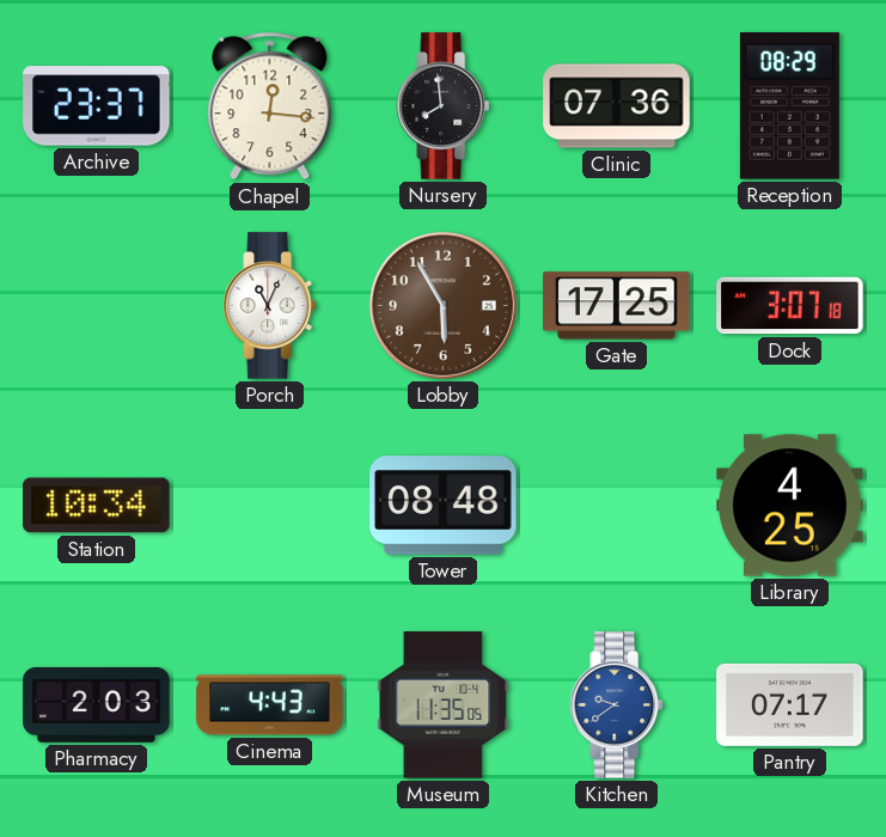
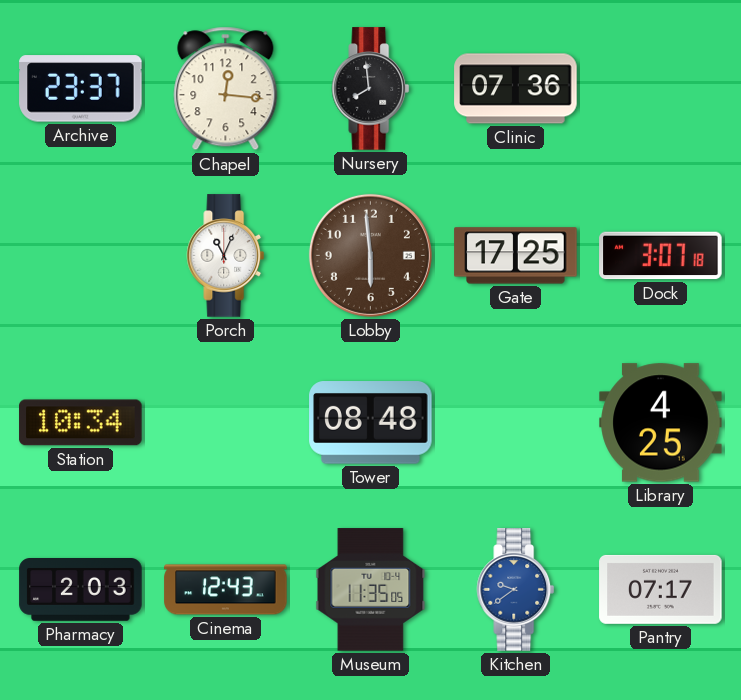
Reception: 08:29 -> none (789, 106)
Lobby: 5:55 -> 5:59 (370, 255)
Cinema: 4:43 -> 12:43 (226, 590)
